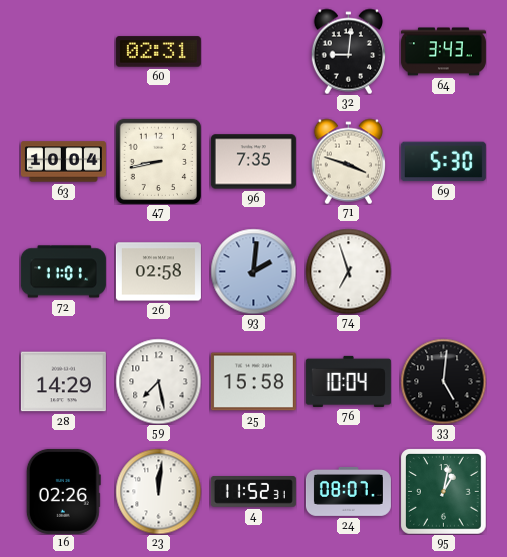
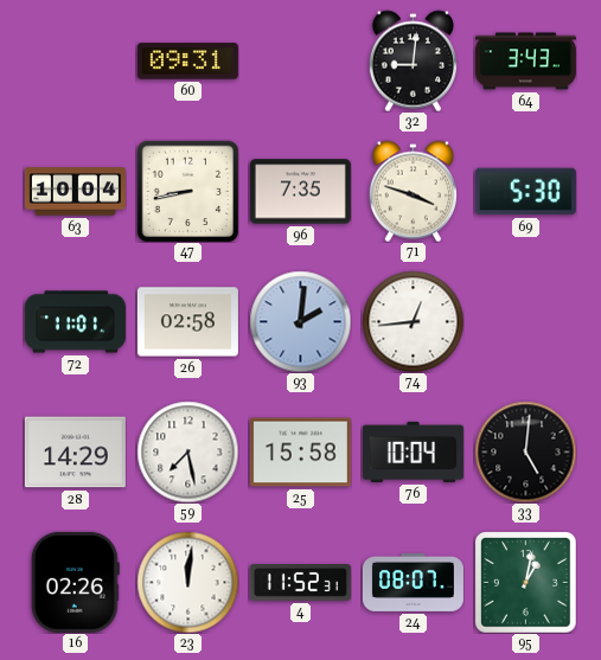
60: 02:31 -> 09:31 (187, 62)
74: 6:57 -> 12:44 (413, 321)
